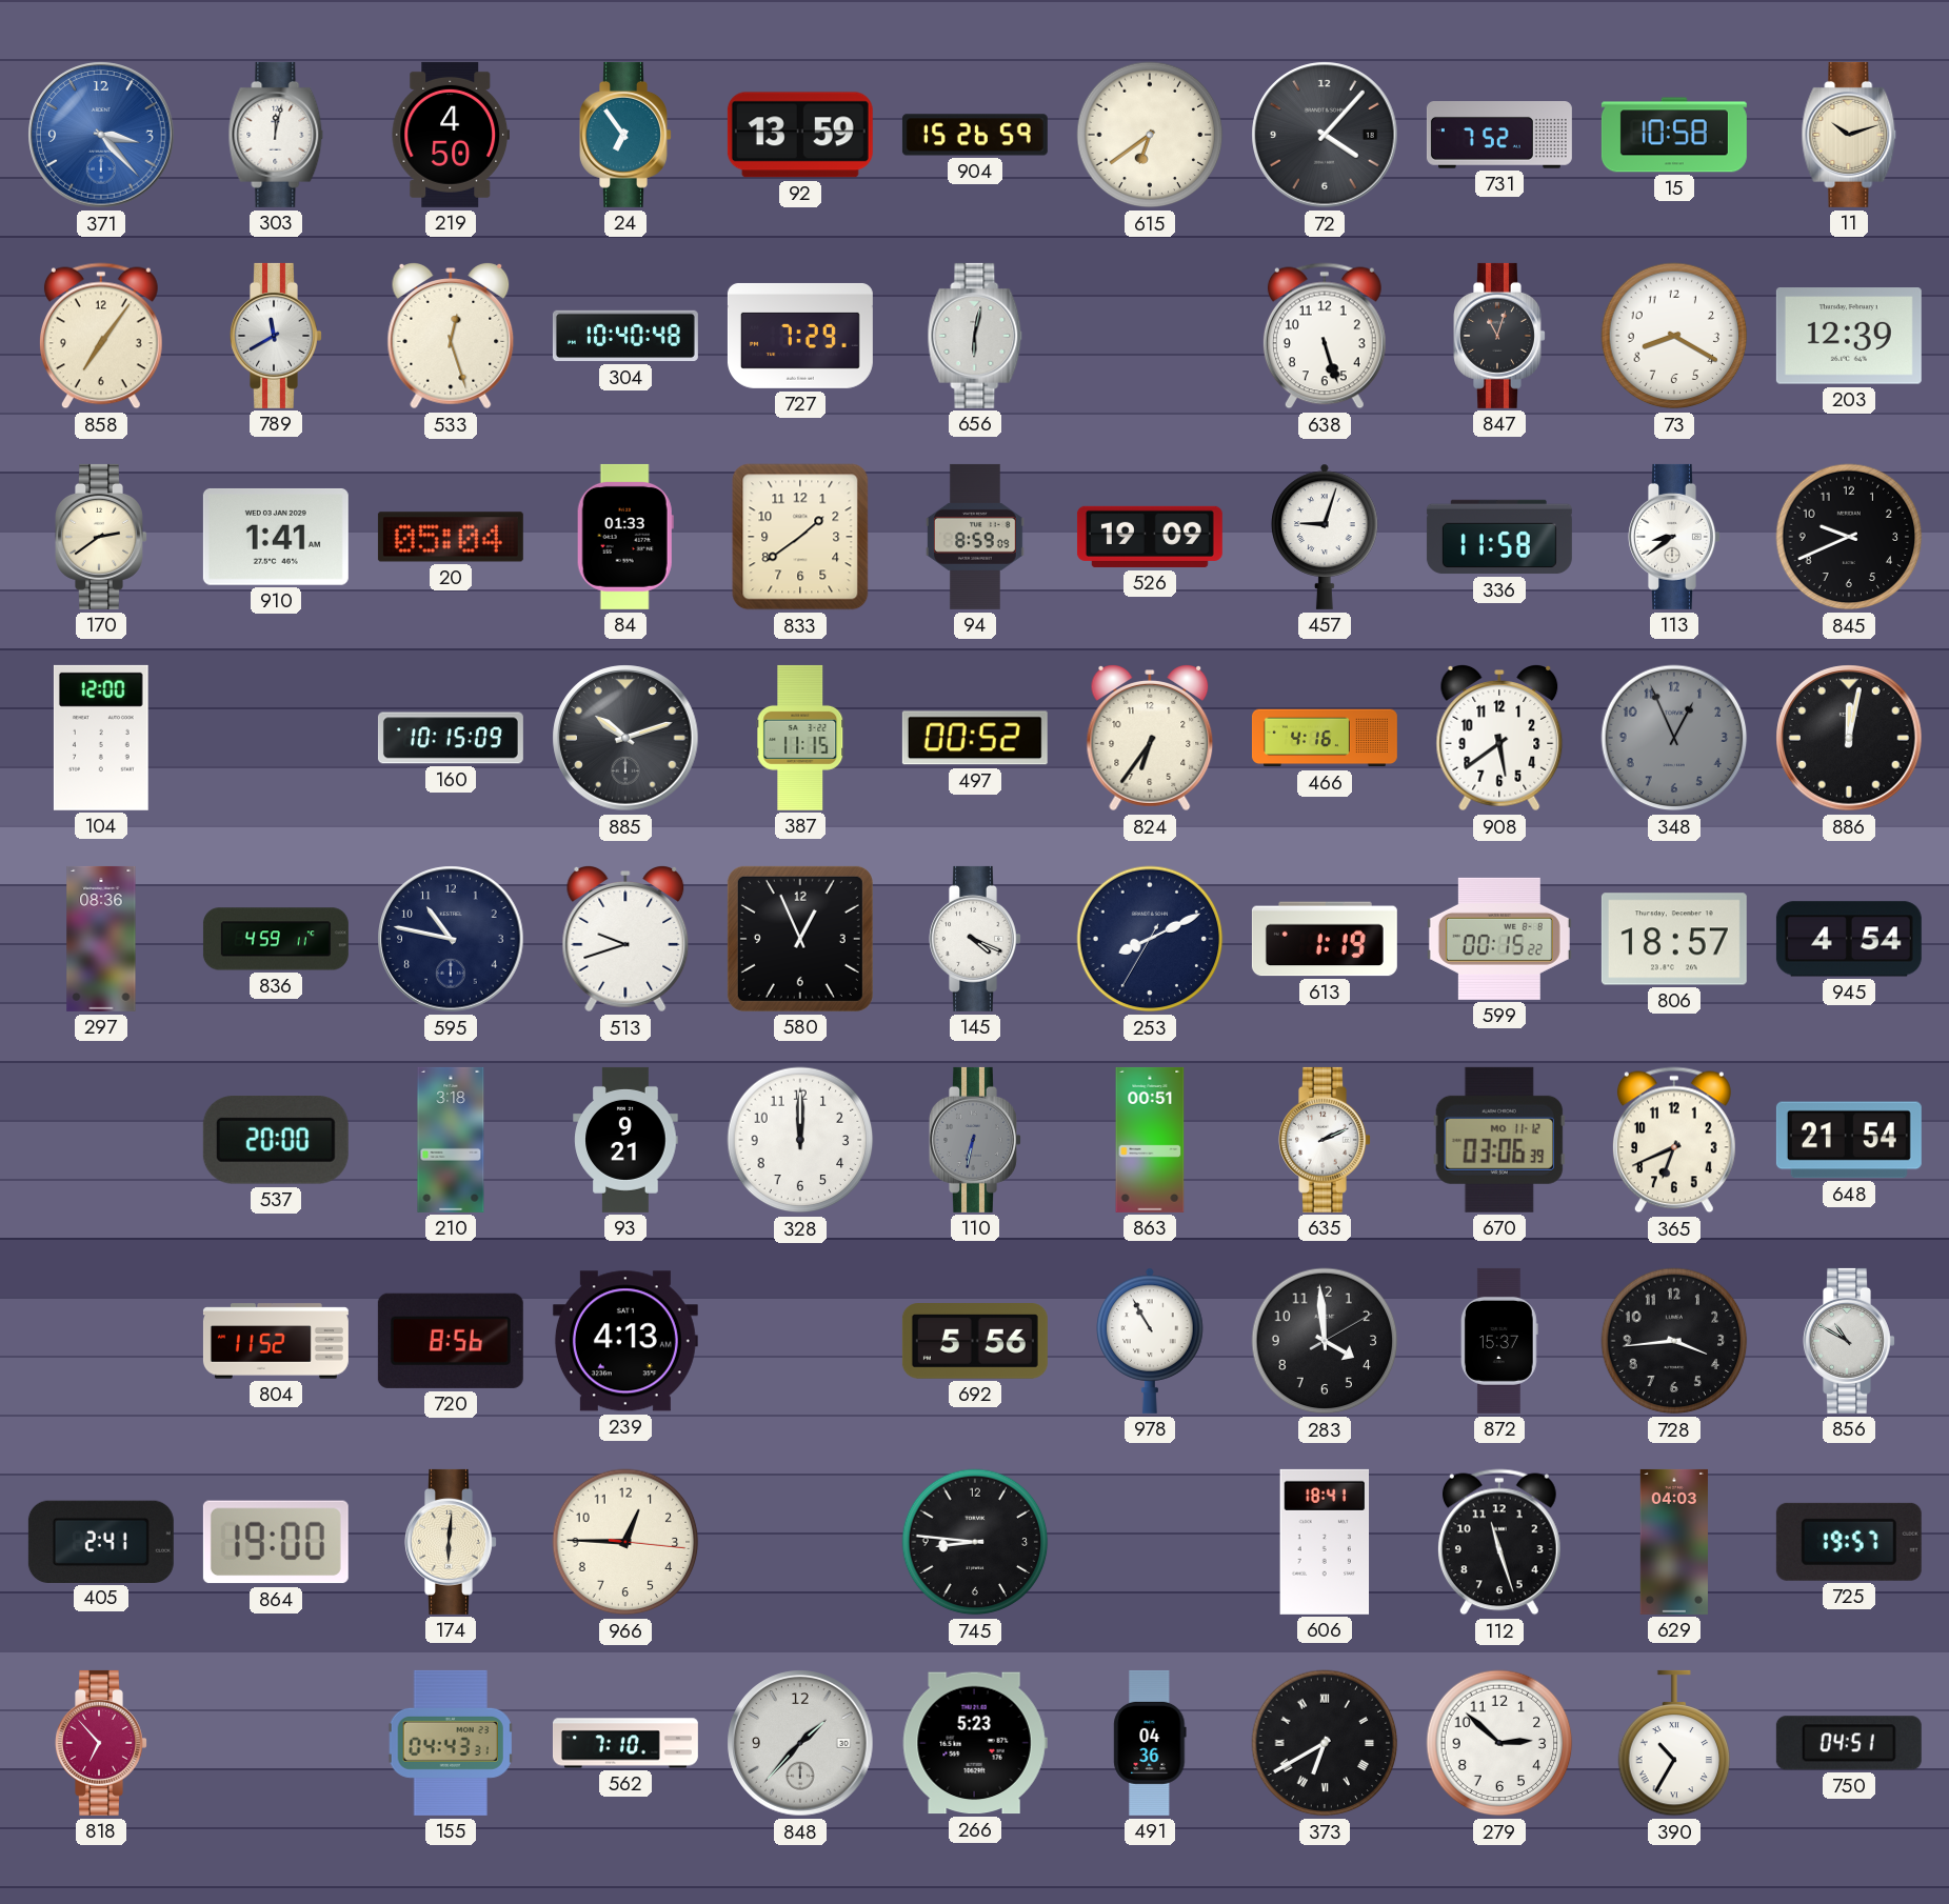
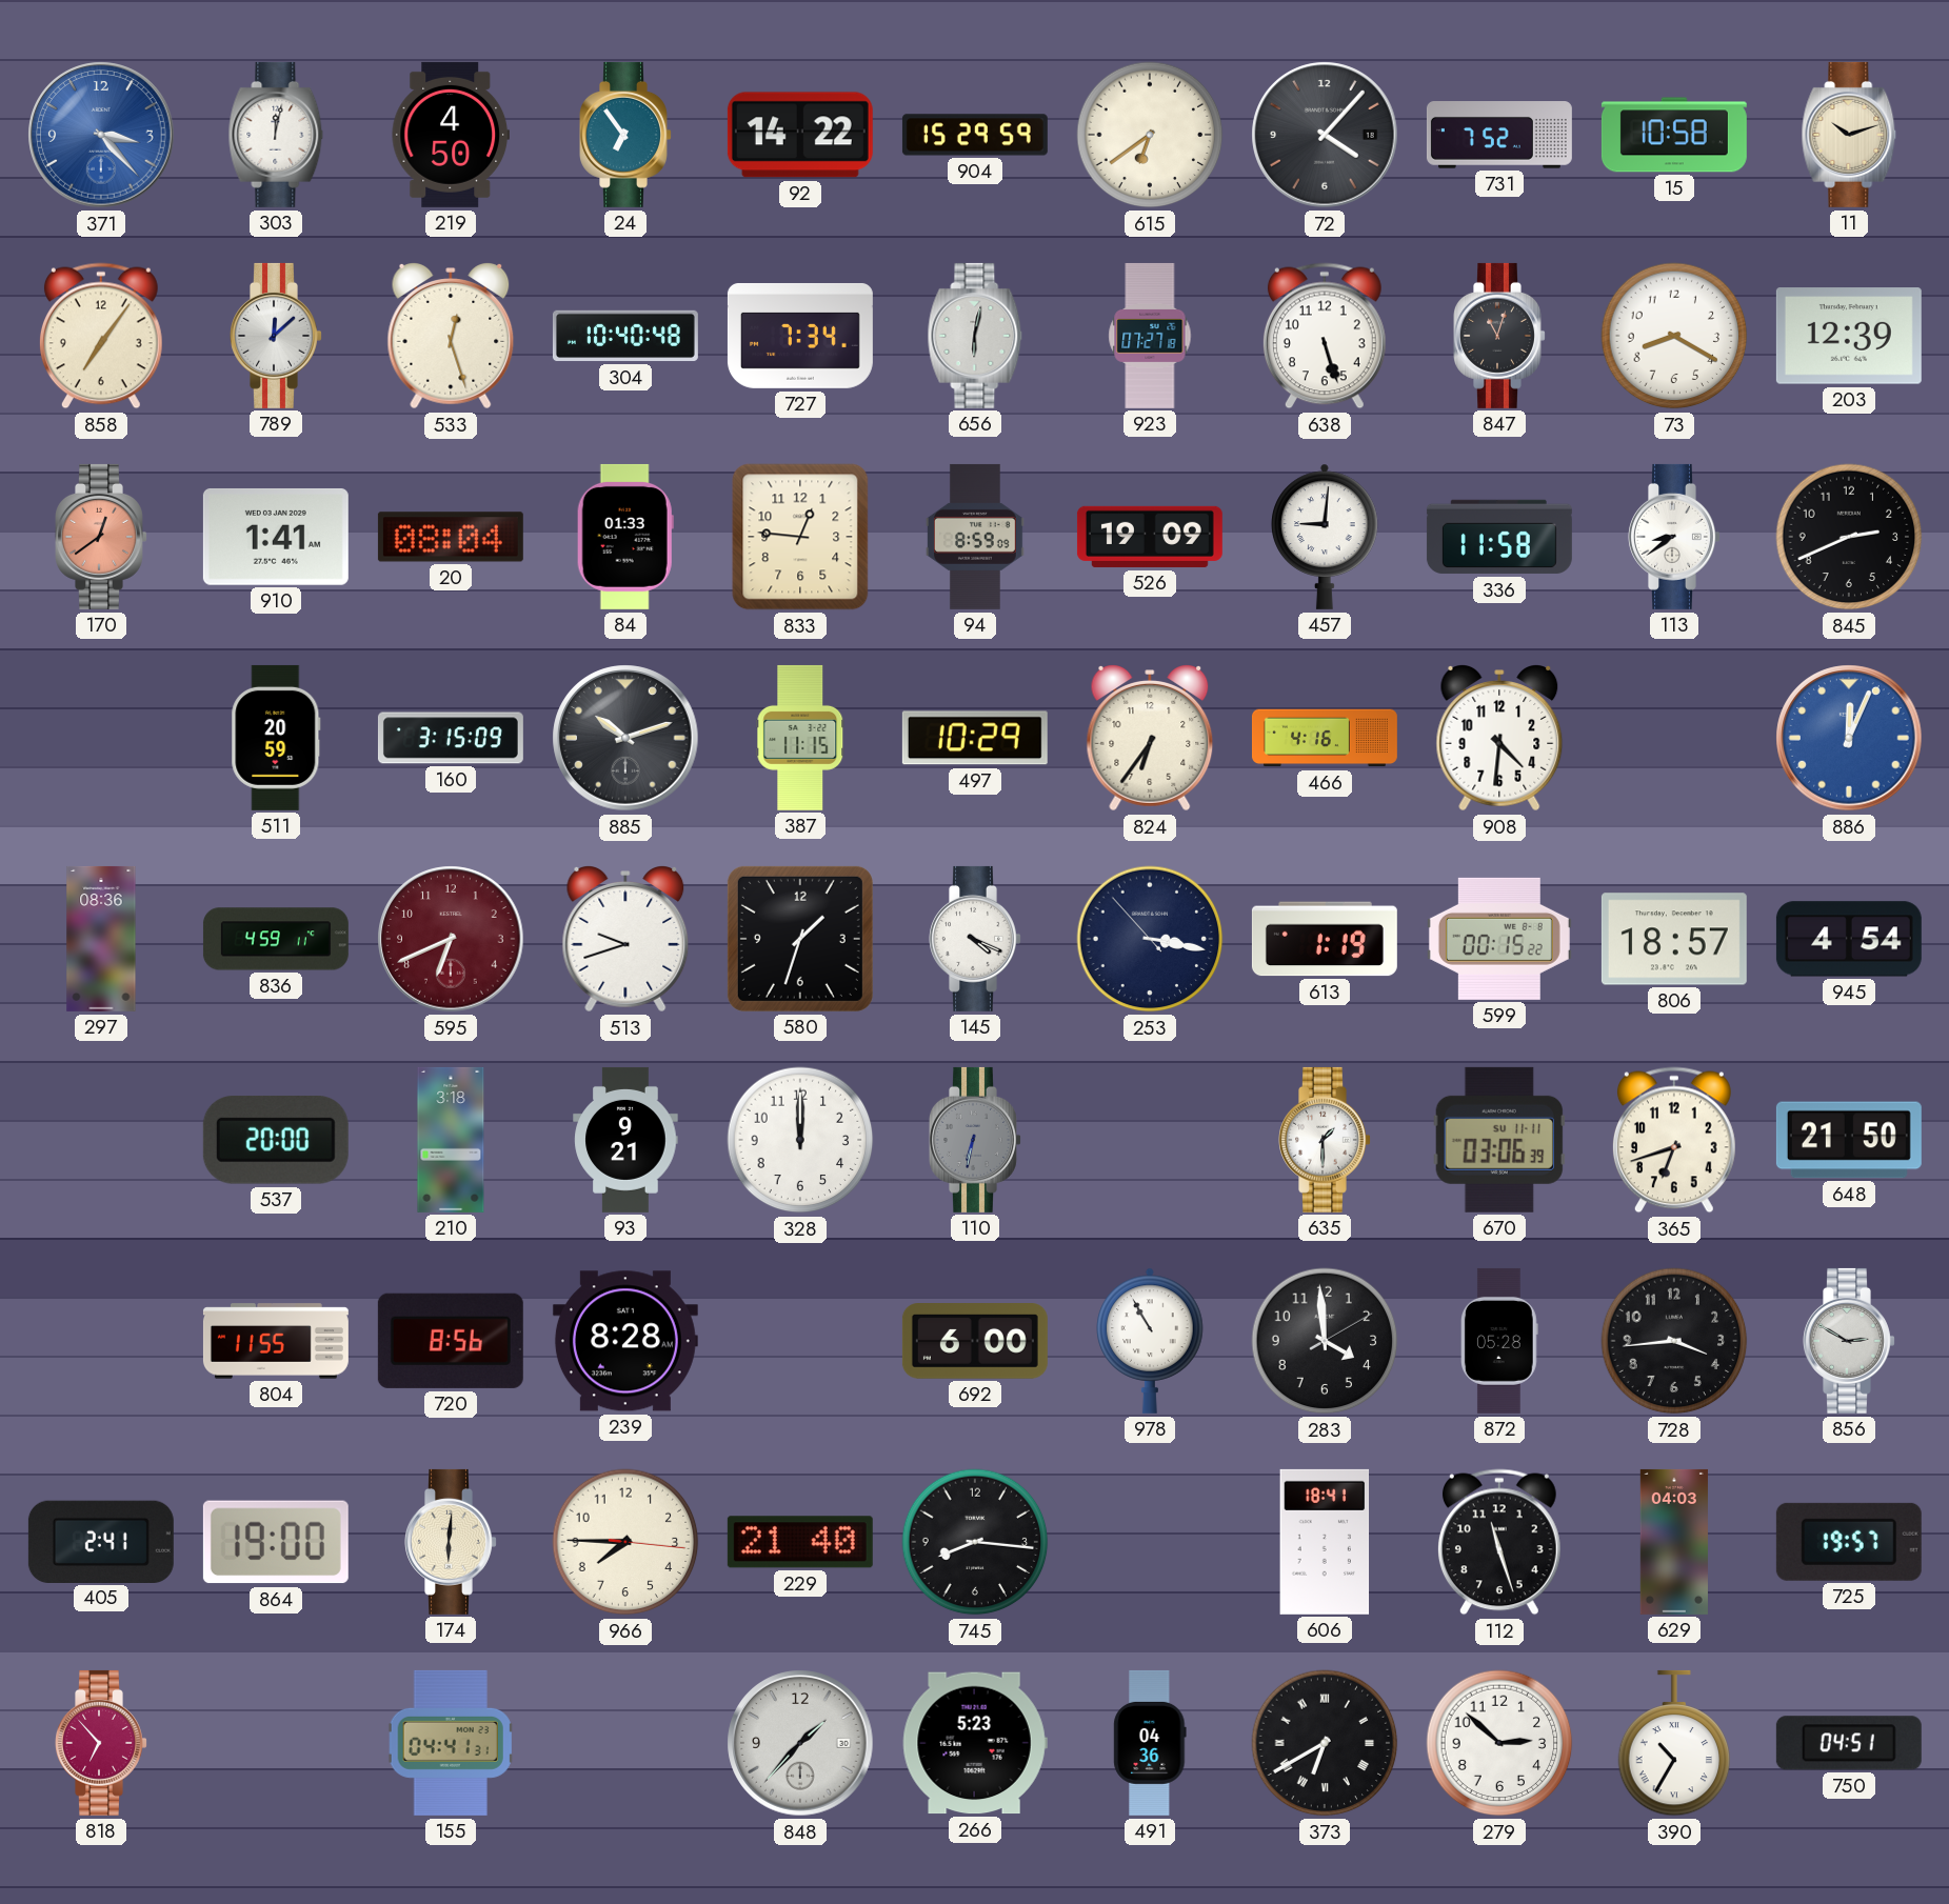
92: 13:59 -> 14:22 (800, 135)
904: 15:26 -> 15:29 (975, 135)
789: 11:40 -> 12:08 (277, 336)
727: 7:29 -> 7:34 (800, 336)
923: none -> 07:27 (1150, 336)
170: 2:39 -> 12:39 (102, 537)
170 dial: cream -> salmon (102, 537)
20: 05:04 -> 08:04 (451, 537)
833: 1:39 -> 12:46 (800, 537)
457: 9:03 -> 9:01 (1325, 537)
845: 9:41 -> 2:41 (1849, 537)
104: 12:00 -> none (101, 738)
511: none -> 20:59 (276, 738)
160: 10:15 -> 3:15 (451, 738)
497: 00:52 -> 10:29 (975, 738)
908: 5:39 -> 4:31 (1499, 739)
348: 12:56 -> none (1674, 738)
886: 12:02 -> 12:04 (1849, 738)
886 dial: black -> blue (1849, 738)
595: 10:47 -> 6:41 (451, 939)
595 dial: navy -> burgundy (451, 939)
580: 12:56 -> 1:33 (800, 939)
253: 8:10 -> 3:16 (1150, 939)
863: 00:51 -> none (1150, 1140)
635: 2:11 -> 1:30 (1326, 1140)
670 date: MO 11-12 -> SU 11-11 (1498, 1140)
365: 6:41 -> 6:42 (1674, 1140)
648: 21:54 -> 21:50 (1849, 1140)
804: 11:52 -> 11:55 (276, 1341)
239: 4:13 -> 8:28 (625, 1341)
692: 5:56 -> 6:00 (975, 1342)
872: 15:37 -> 05:28 (1499, 1341)
856: 10:50 -> 2:50 (1850, 1341)
966: 12:45 -> 7:45 (625, 1542)
229: none -> 21:40 (800, 1542)
745: 8:46 -> 8:16 (975, 1542)
155: 04:43 -> 04:41 (451, 1743)
562: 7:10 -> none (625, 1743)
